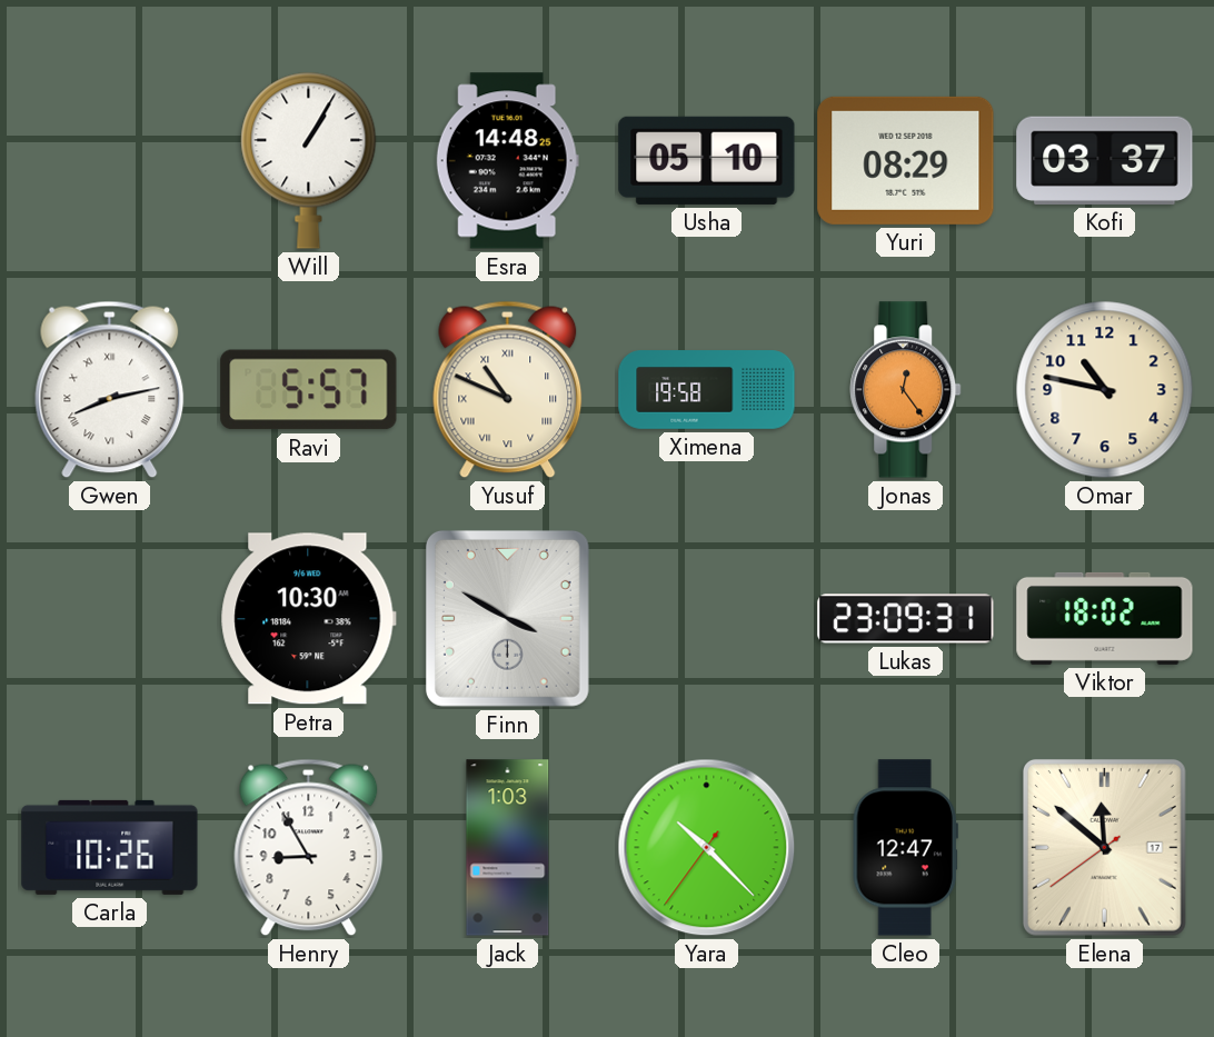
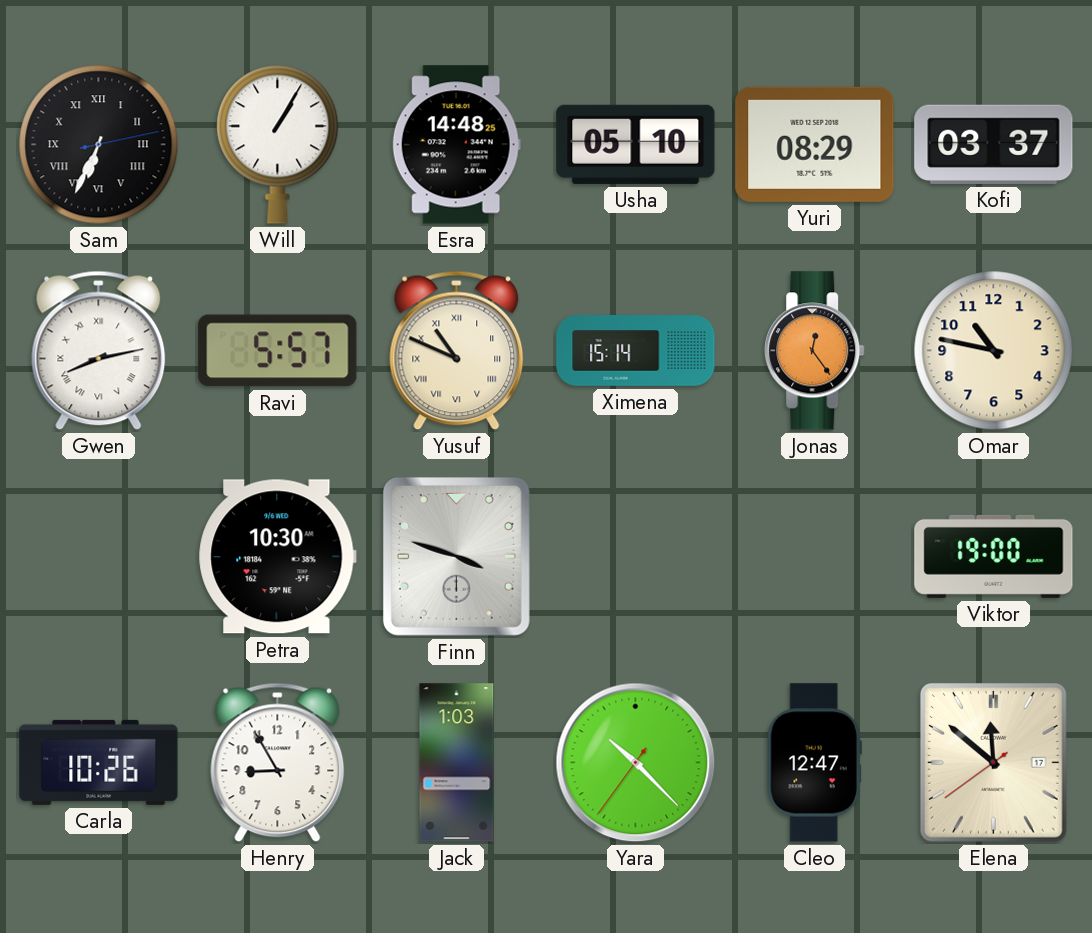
Sam: none -> 6:34 (99, 145)
Ximena: 19:58 -> 15:14 (636, 351)
Finn: 3:50 -> 3:48 (456, 556)
Lukas: 23:09 -> none (906, 619)
Viktor: 18:02 -> 19:00 (994, 556)
